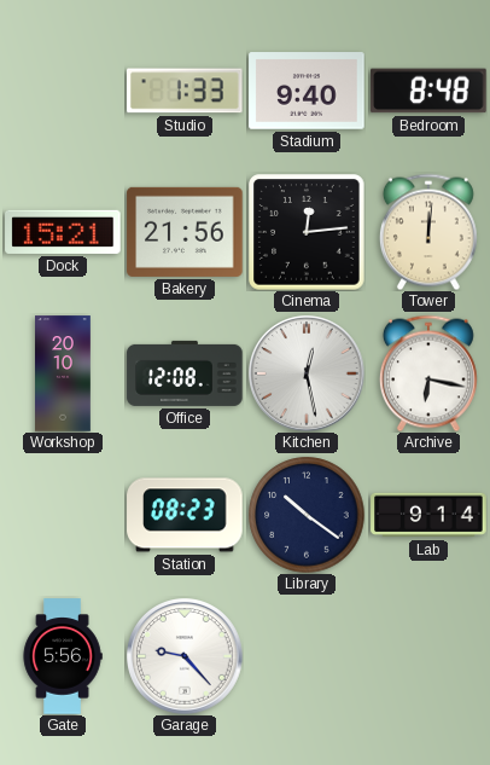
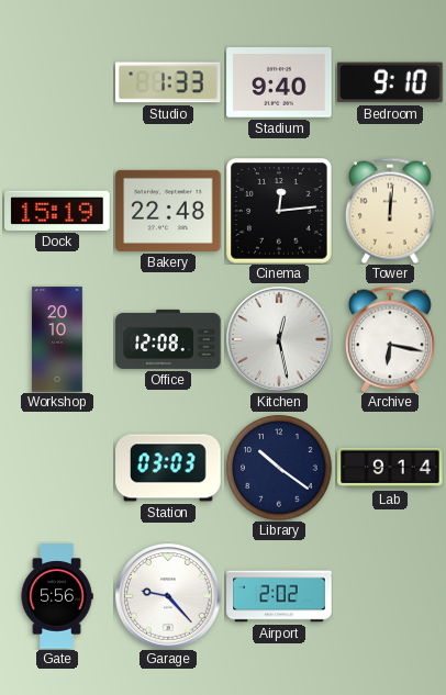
Bedroom: 8:48 -> 9:10 (390, 82)
Dock: 15:21 -> 15:19 (57, 211)
Bakery: 21:56 -> 22:48 (168, 211)
Station: 08:23 -> 03:03 (168, 468)
Airport: none -> 2:02 (279, 596)
